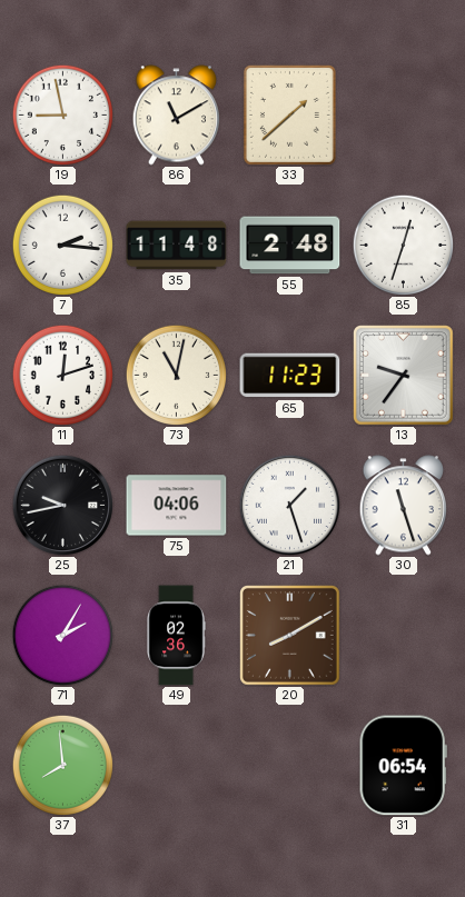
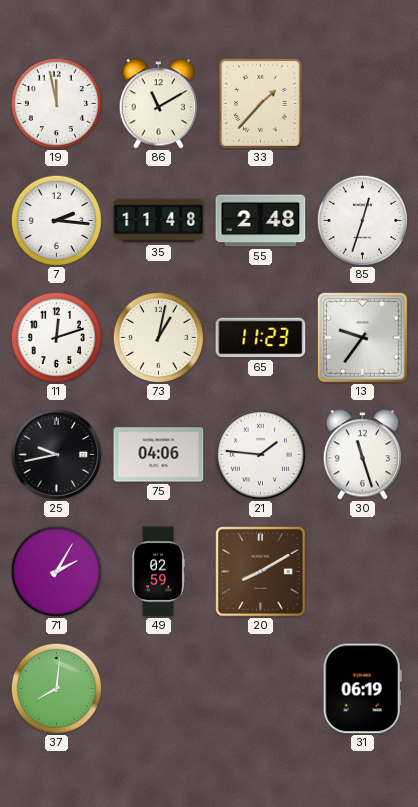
19: 8:58 -> 11:58 (56, 103)
33: 1:38 -> 1:37 (260, 103)
73: 11:02 -> 1:02 (158, 337)
21: 1:27 -> 1:46 (260, 454)
49: 02:36 -> 02:59 (158, 572)
37: 7:59 -> 8:01 (56, 688)
31: 06:54 -> 06:19 (362, 689)
